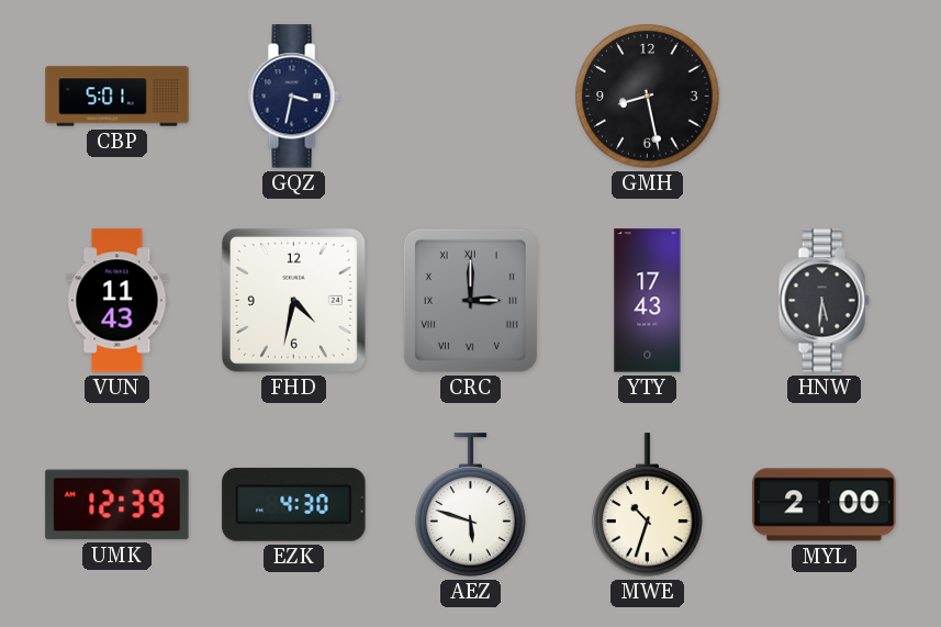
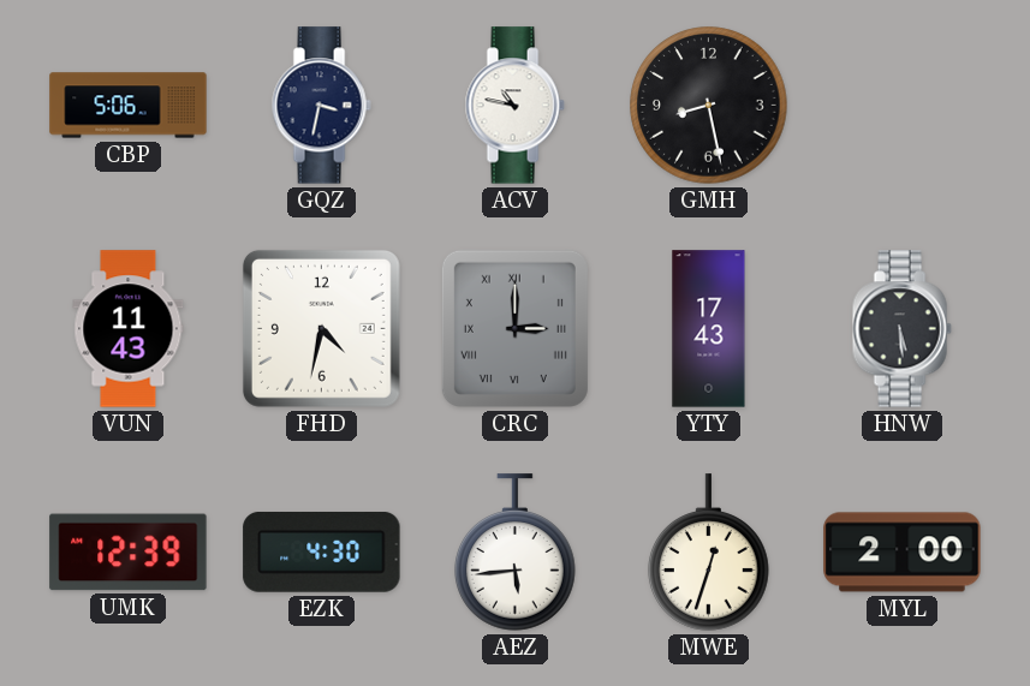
CBP: 5:01 -> 5:06 (129, 106)
ACV: none -> 10:47 (514, 106)
HNW: 5:31 -> 5:29 (901, 329)
AEZ: 5:48 -> 5:44 (516, 553)
MWE: 10:33 -> 12:33 (709, 553)
